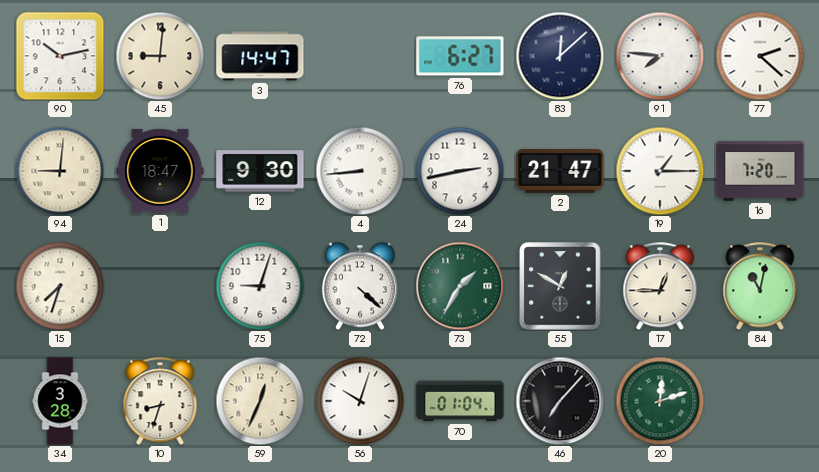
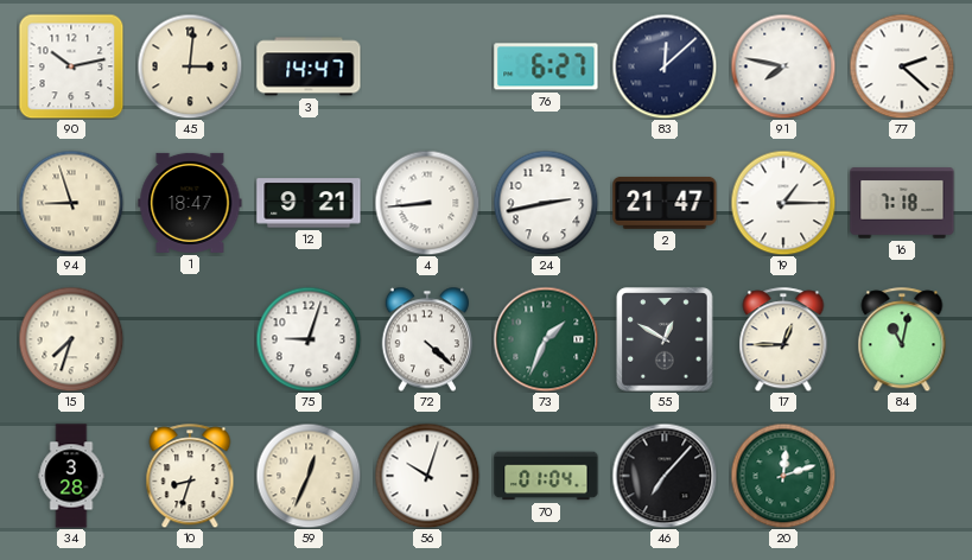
45: 9:01 -> 3:01 (190, 66)
91: 7:46 -> 7:47 (783, 66)
94: 9:01 -> 8:57 (71, 203)
12: 9:30 -> 9:21 (309, 203)
16: 7:20 -> 7:18 (902, 203)
73: 1:35 -> 1:34 (546, 339)
